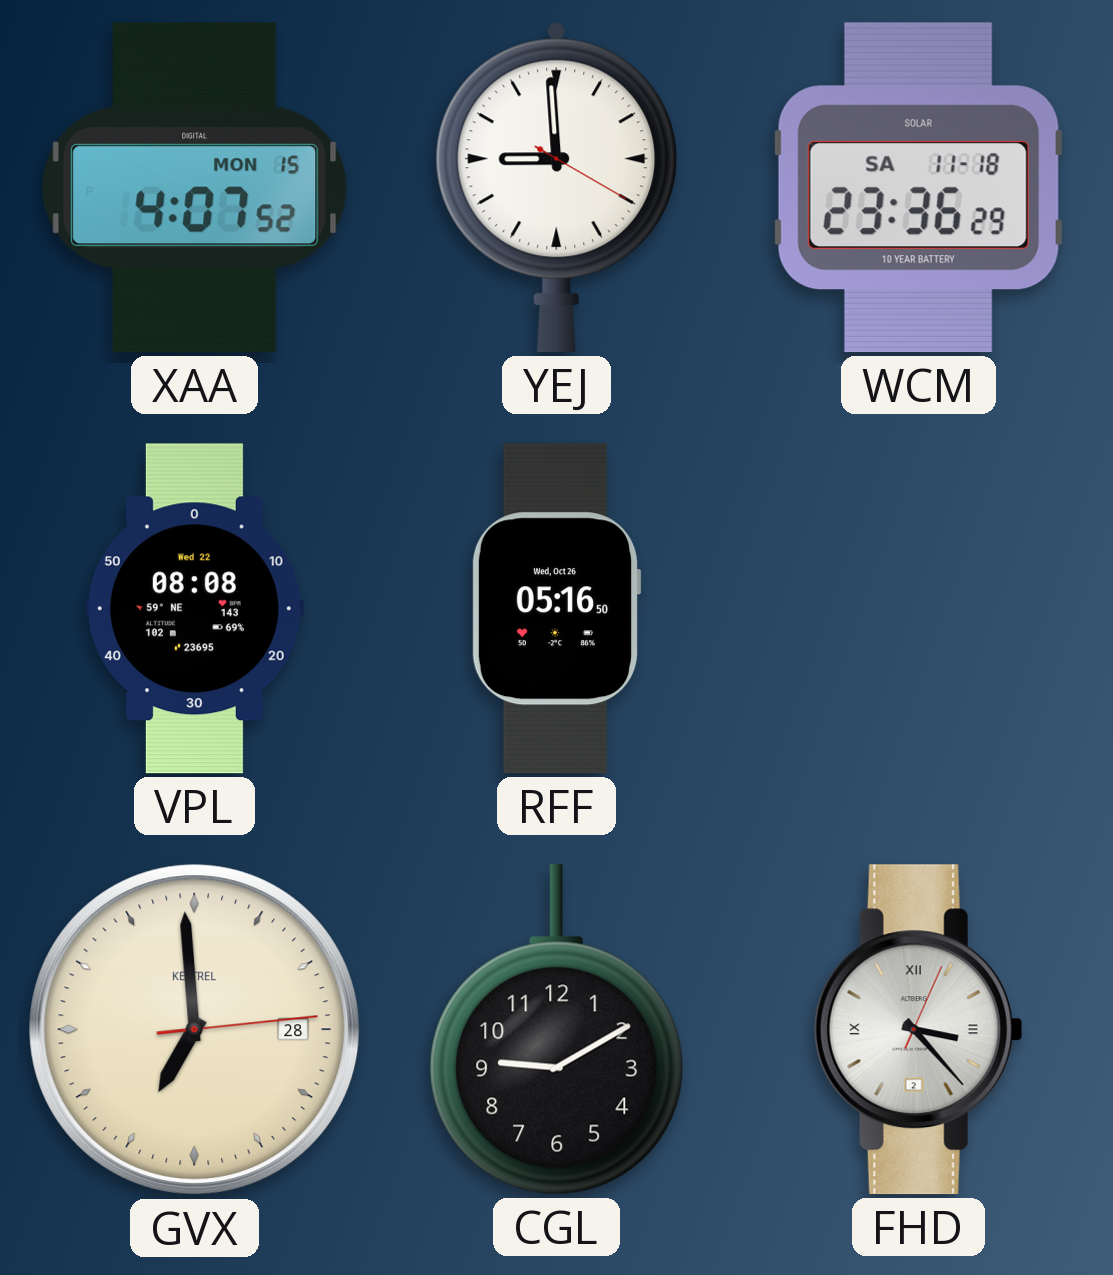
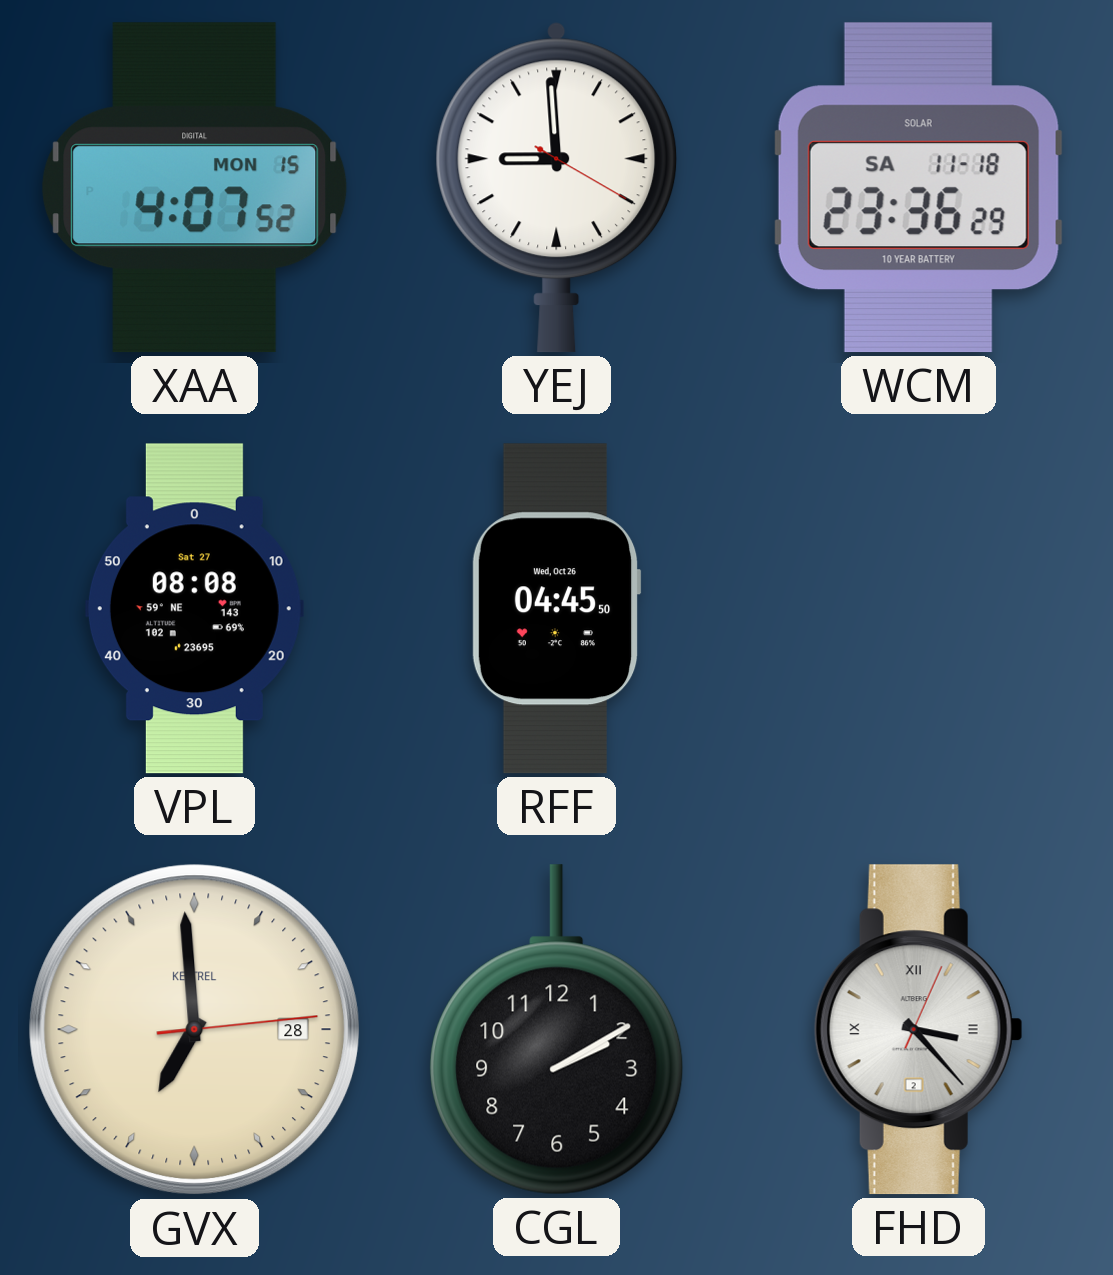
VPL date: Wed 22 -> Sat 27 (194, 609)
RFF: 05:16 -> 04:45 (556, 609)
CGL: 9:10 -> 2:10 (557, 1030)
